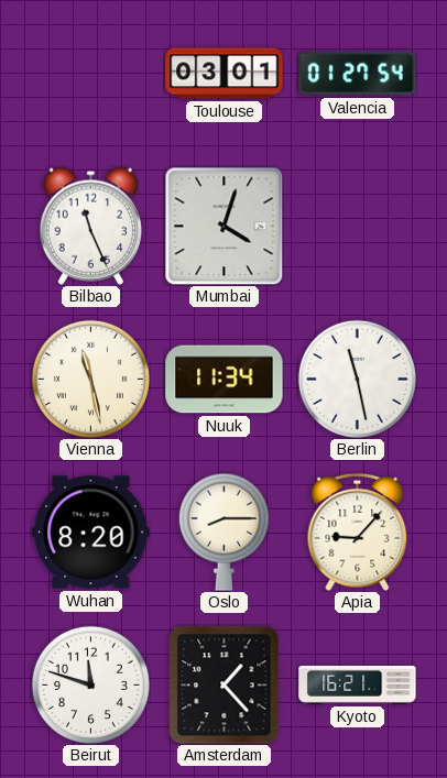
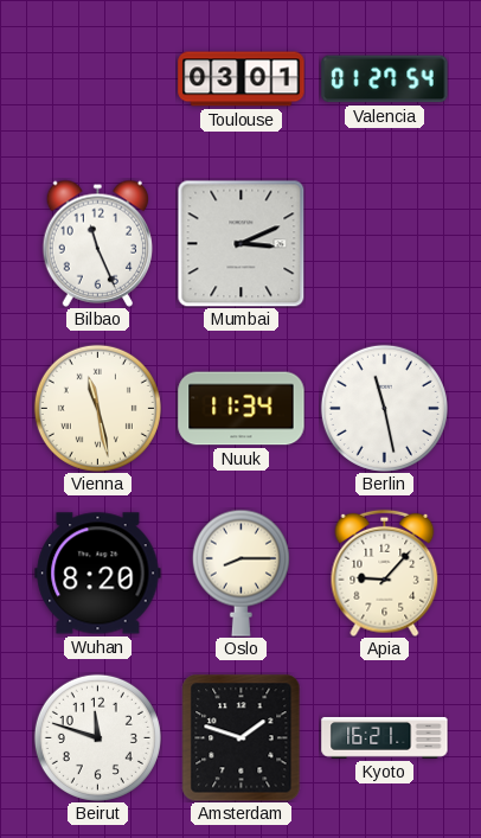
Mumbai: 4:03 -> 3:11 (240, 243)
Amsterdam: 1:23 -> 1:48 (242, 737)
